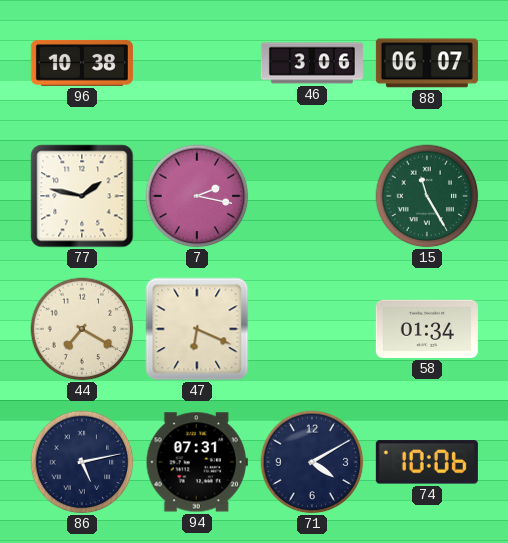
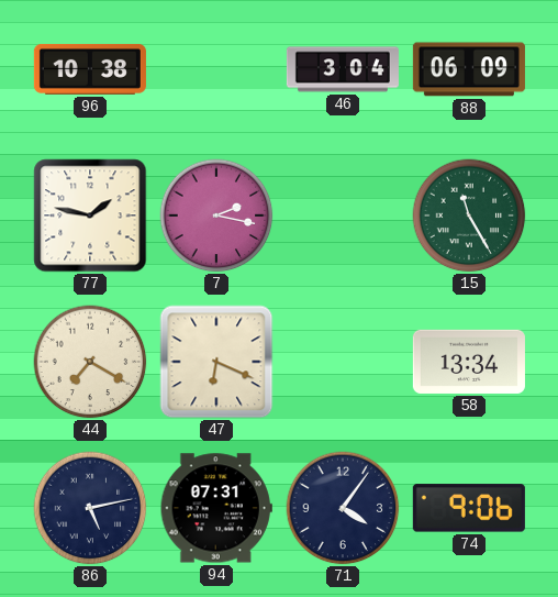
46: 3:06 -> 3:04 (343, 69)
88: 06:07 -> 06:09 (469, 69)
58: 01:34 -> 13:34 (469, 362)
71: 4:10 -> 4:06 (343, 508)
74: 10:06 -> 9:06 (469, 508)
